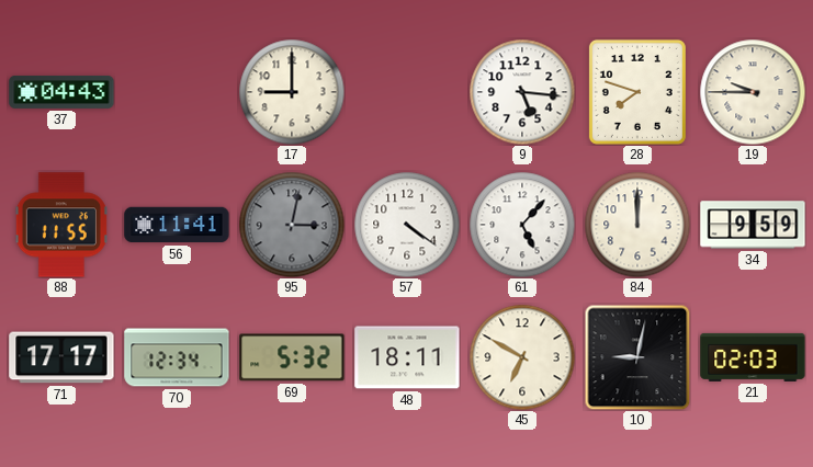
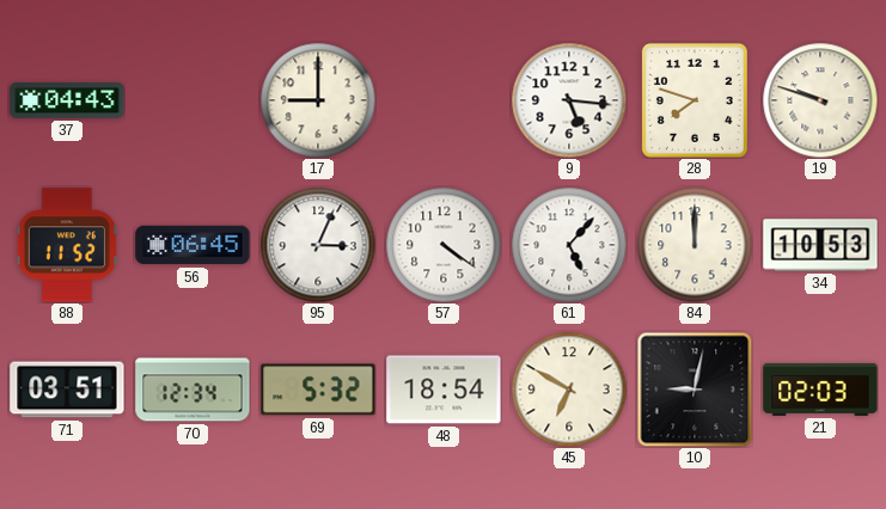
19: 9:45 -> 9:48 (820, 100)
88: 11:55 -> 11:52 (67, 245)
56: 11:41 -> 06:45 (193, 245)
95: 3:02 -> 3:04 (318, 245)
95 dial: grey -> white (318, 245)
34: 9:59 -> 10:53 (820, 245)
71: 17:17 -> 03:51 (67, 390)
48: 18:11 -> 18:54 (444, 390)
